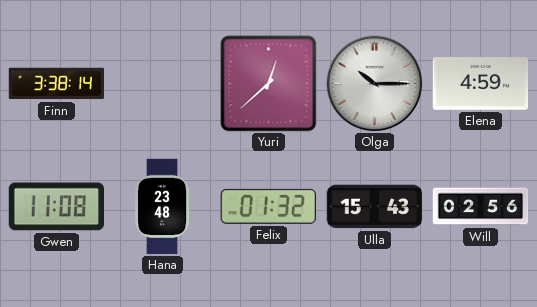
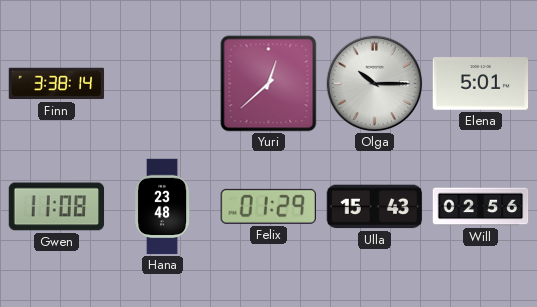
Elena: 4:59 -> 5:01 (481, 84)
Felix: 01:32 -> 01:29 (268, 206)
